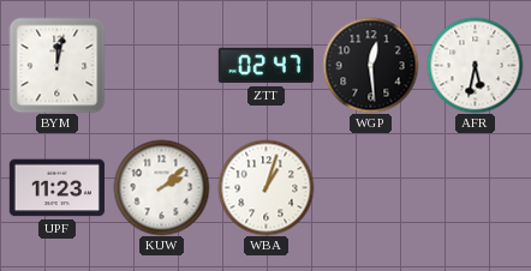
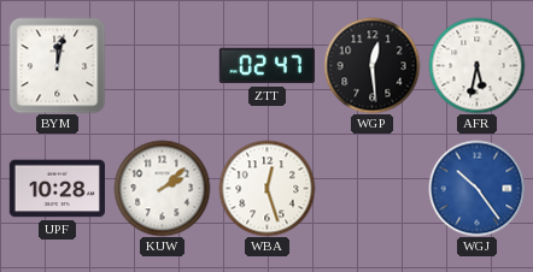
UPF: 11:23 -> 10:28 (57, 189)
WBA: 1:03 -> 12:27 (266, 188)
WGJ: none -> 10:24 (476, 188)
